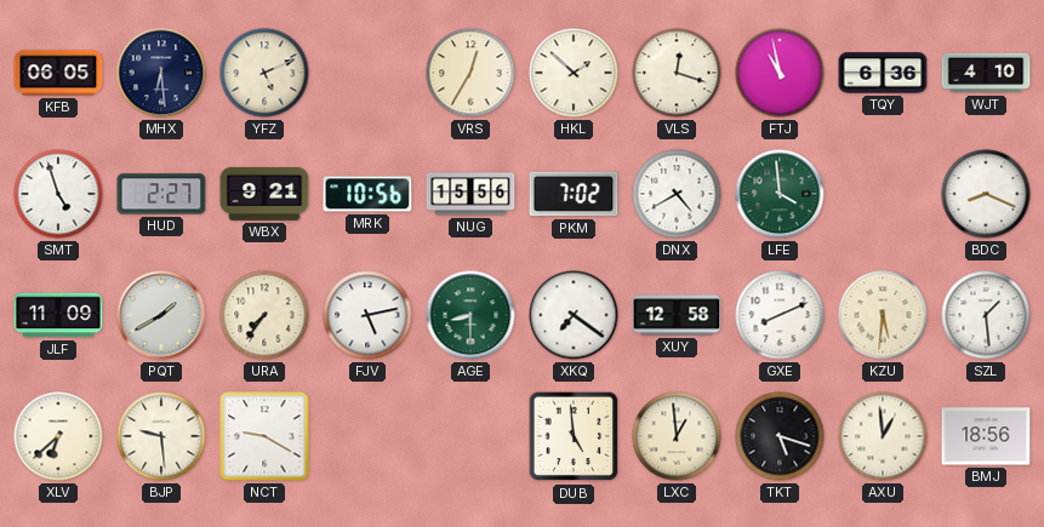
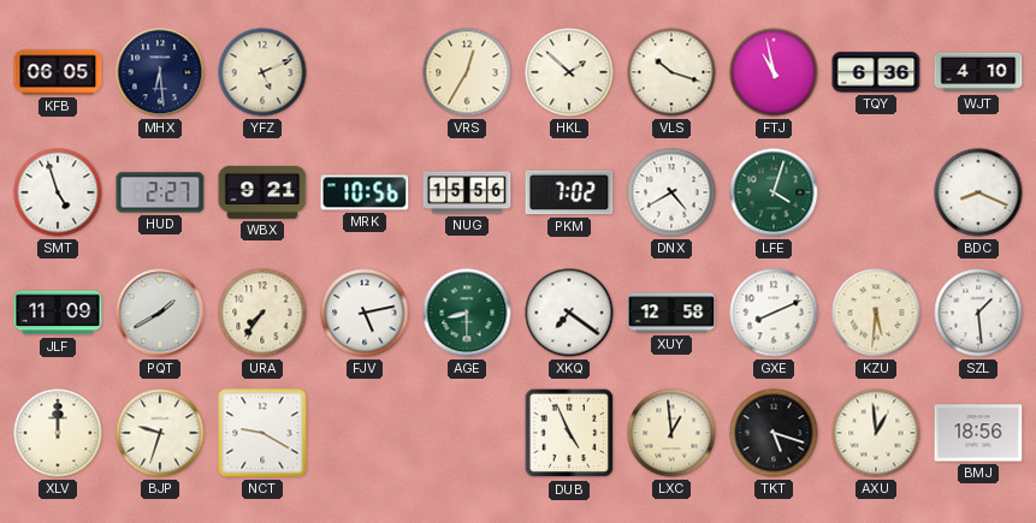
VLS: 12:18 -> 10:18 (671, 72)
LFE: 3:59 -> 4:03 (774, 192)
XLV: 6:38 -> 12:00 (58, 433)
BJP: 9:29 -> 9:33 (160, 433)
DUB: 4:59 -> 4:56 (569, 433)
